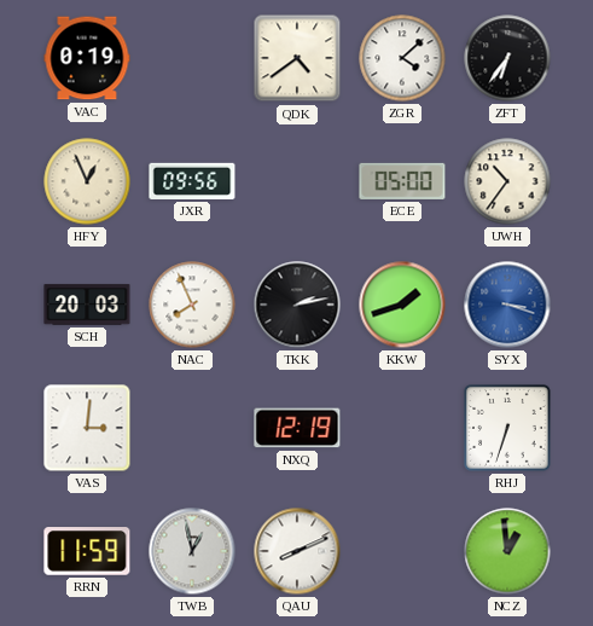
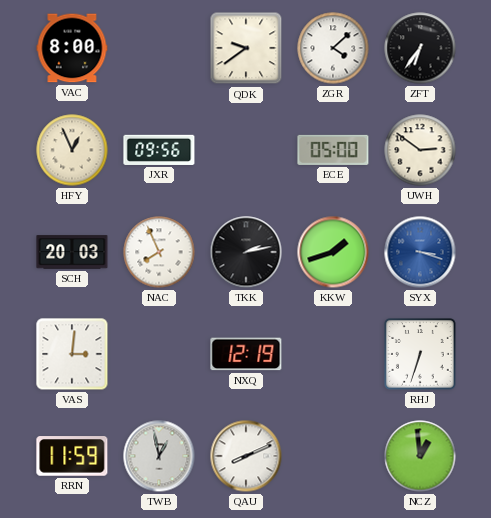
VAC: 0:19 -> 8:00 (72, 48)
QDK: 4:39 -> 9:39 (246, 48)
UWH: 10:36 -> 2:51 (420, 150)
